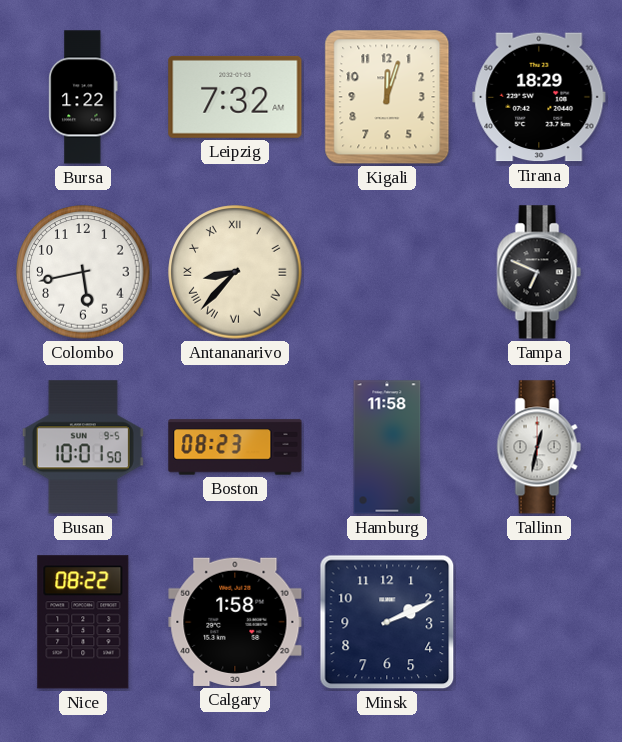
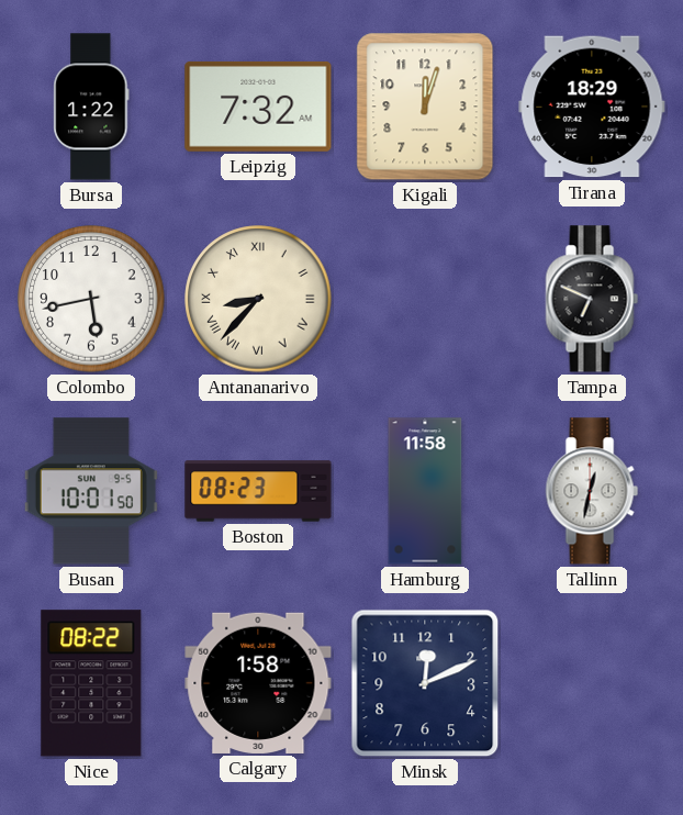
Minsk: 2:11 -> 12:11 (425, 683)
